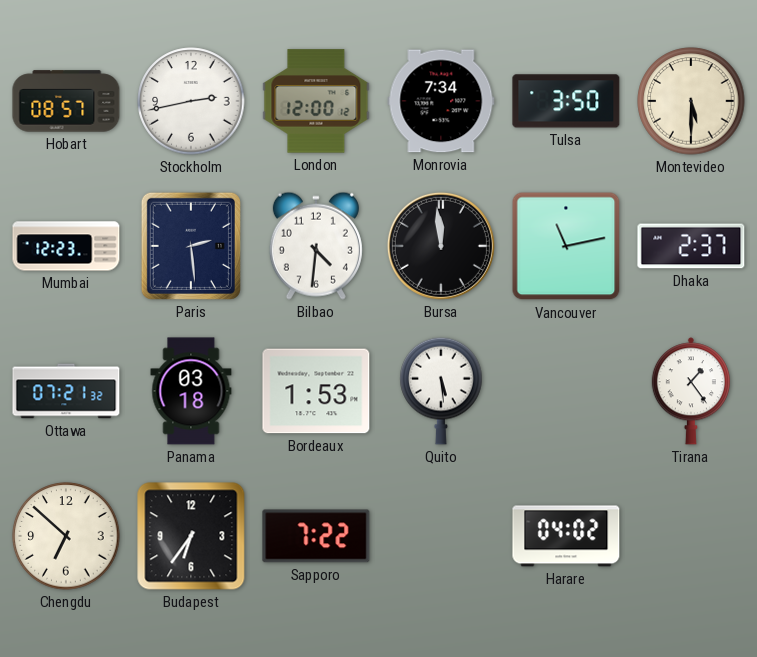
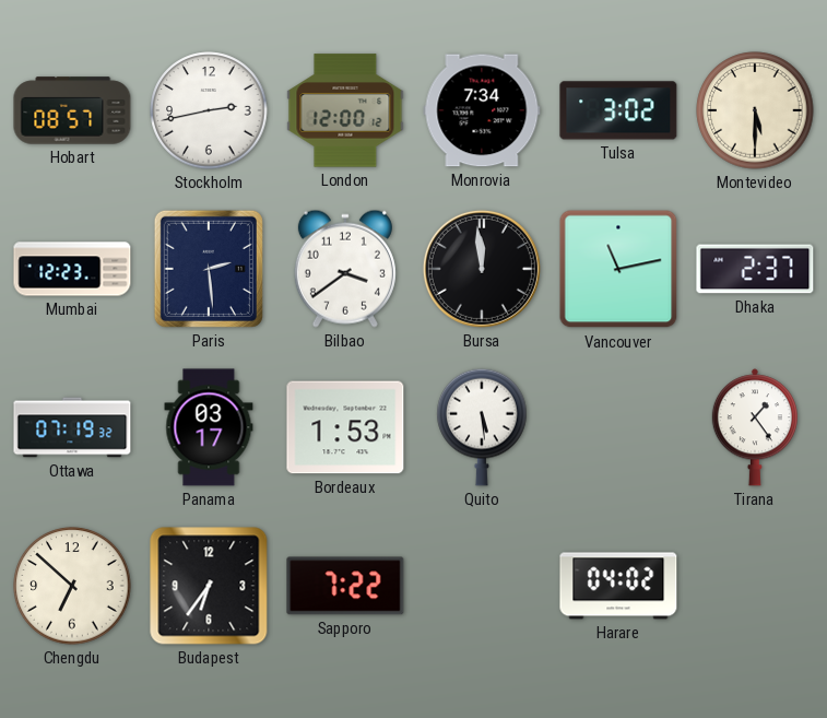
Tulsa: 3:50 -> 3:02 (618, 110)
Bilbao: 4:31 -> 3:39 (345, 269)
Ottawa: 07:21 -> 07:19 (72, 427)
Panama: 03:18 -> 03:17 (209, 427)
